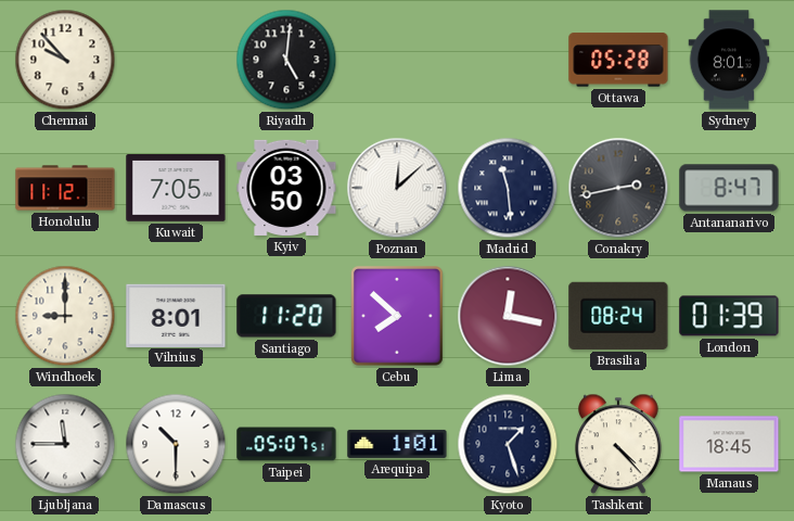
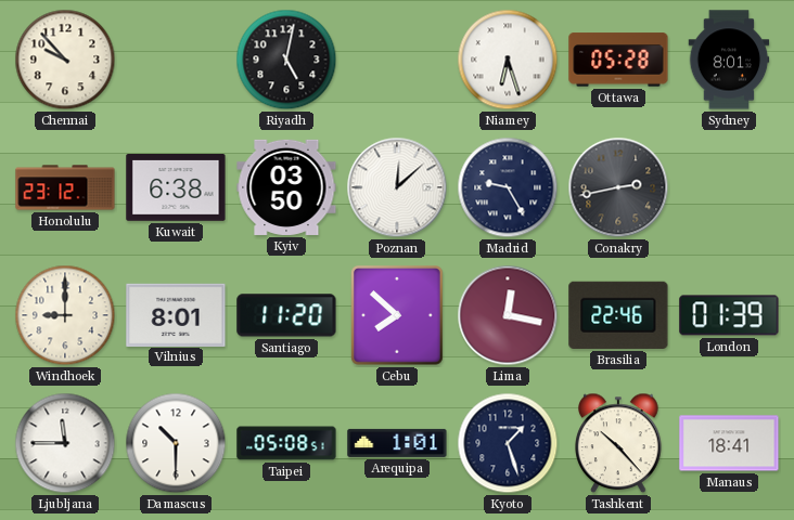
Riyadh: 5:01 -> 5:02 (286, 60)
Niamey: none -> 6:27 (508, 60)
Honolulu: 11:12 -> 23:12 (65, 187)
Kuwait: 7:05 -> 6:38 (176, 188)
Madrid: 11:29 -> 9:25 (508, 187)
Antananarivo: 8:47 -> none (729, 188)
Brasilia: 08:24 -> 22:46 (618, 315)
Taipei: 05:07 -> 05:08 (286, 443)
Tashkent: 4:23 -> 10:23 (618, 443)
Manaus: 18:45 -> 18:41 (729, 443)
